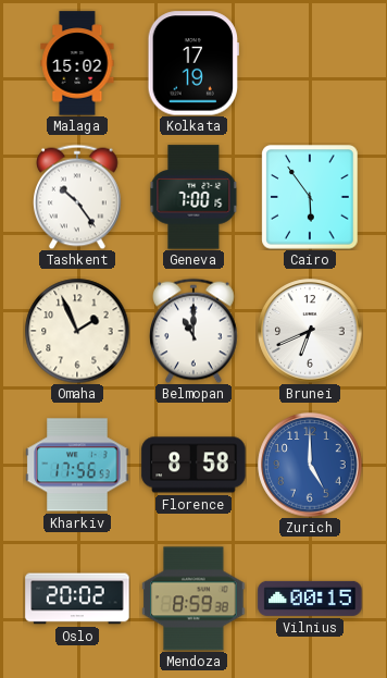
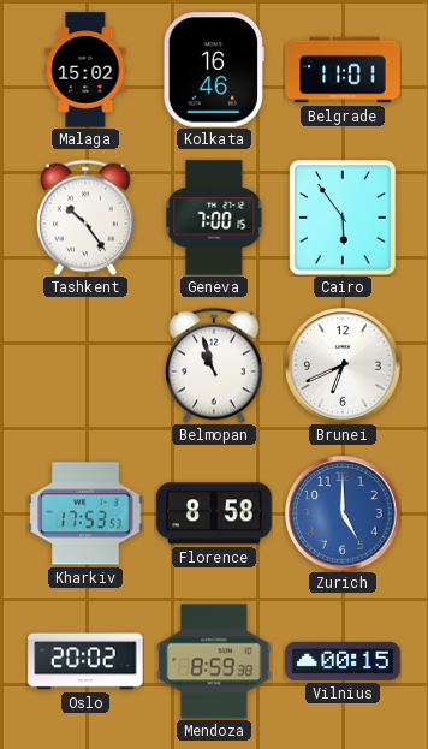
Kolkata: 17:19 -> 16:46 (213, 70)
Belgrade: none -> 11:01 (343, 70)
Omaha: 1:56 -> none (77, 331)
Belmopan: 11:00 -> 10:57 (215, 365)
Kharkiv: 17:56 -> 17:53 (85, 513)
